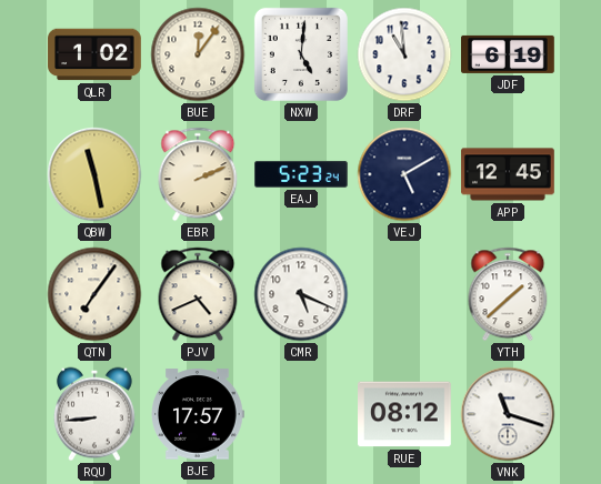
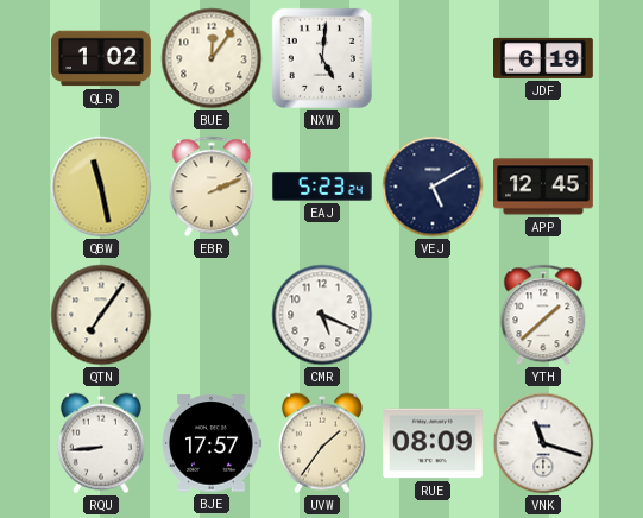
DRF: 10:59 -> none (404, 54)
PJV: 4:41 -> none (198, 294)
UVW: none -> 1:36 (322, 443)
RUE: 08:12 -> 08:09 (434, 443)
